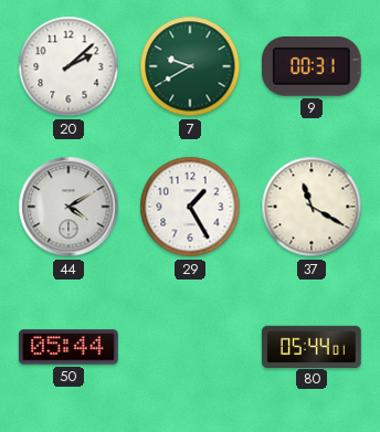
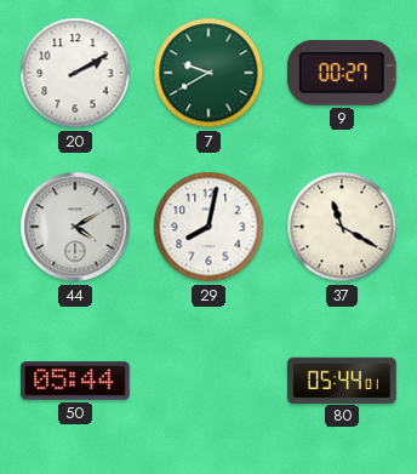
20: 2:08 -> 2:10 (75, 73)
9: 00:31 -> 00:27 (342, 74)
29: 1:25 -> 8:02 (208, 227)
